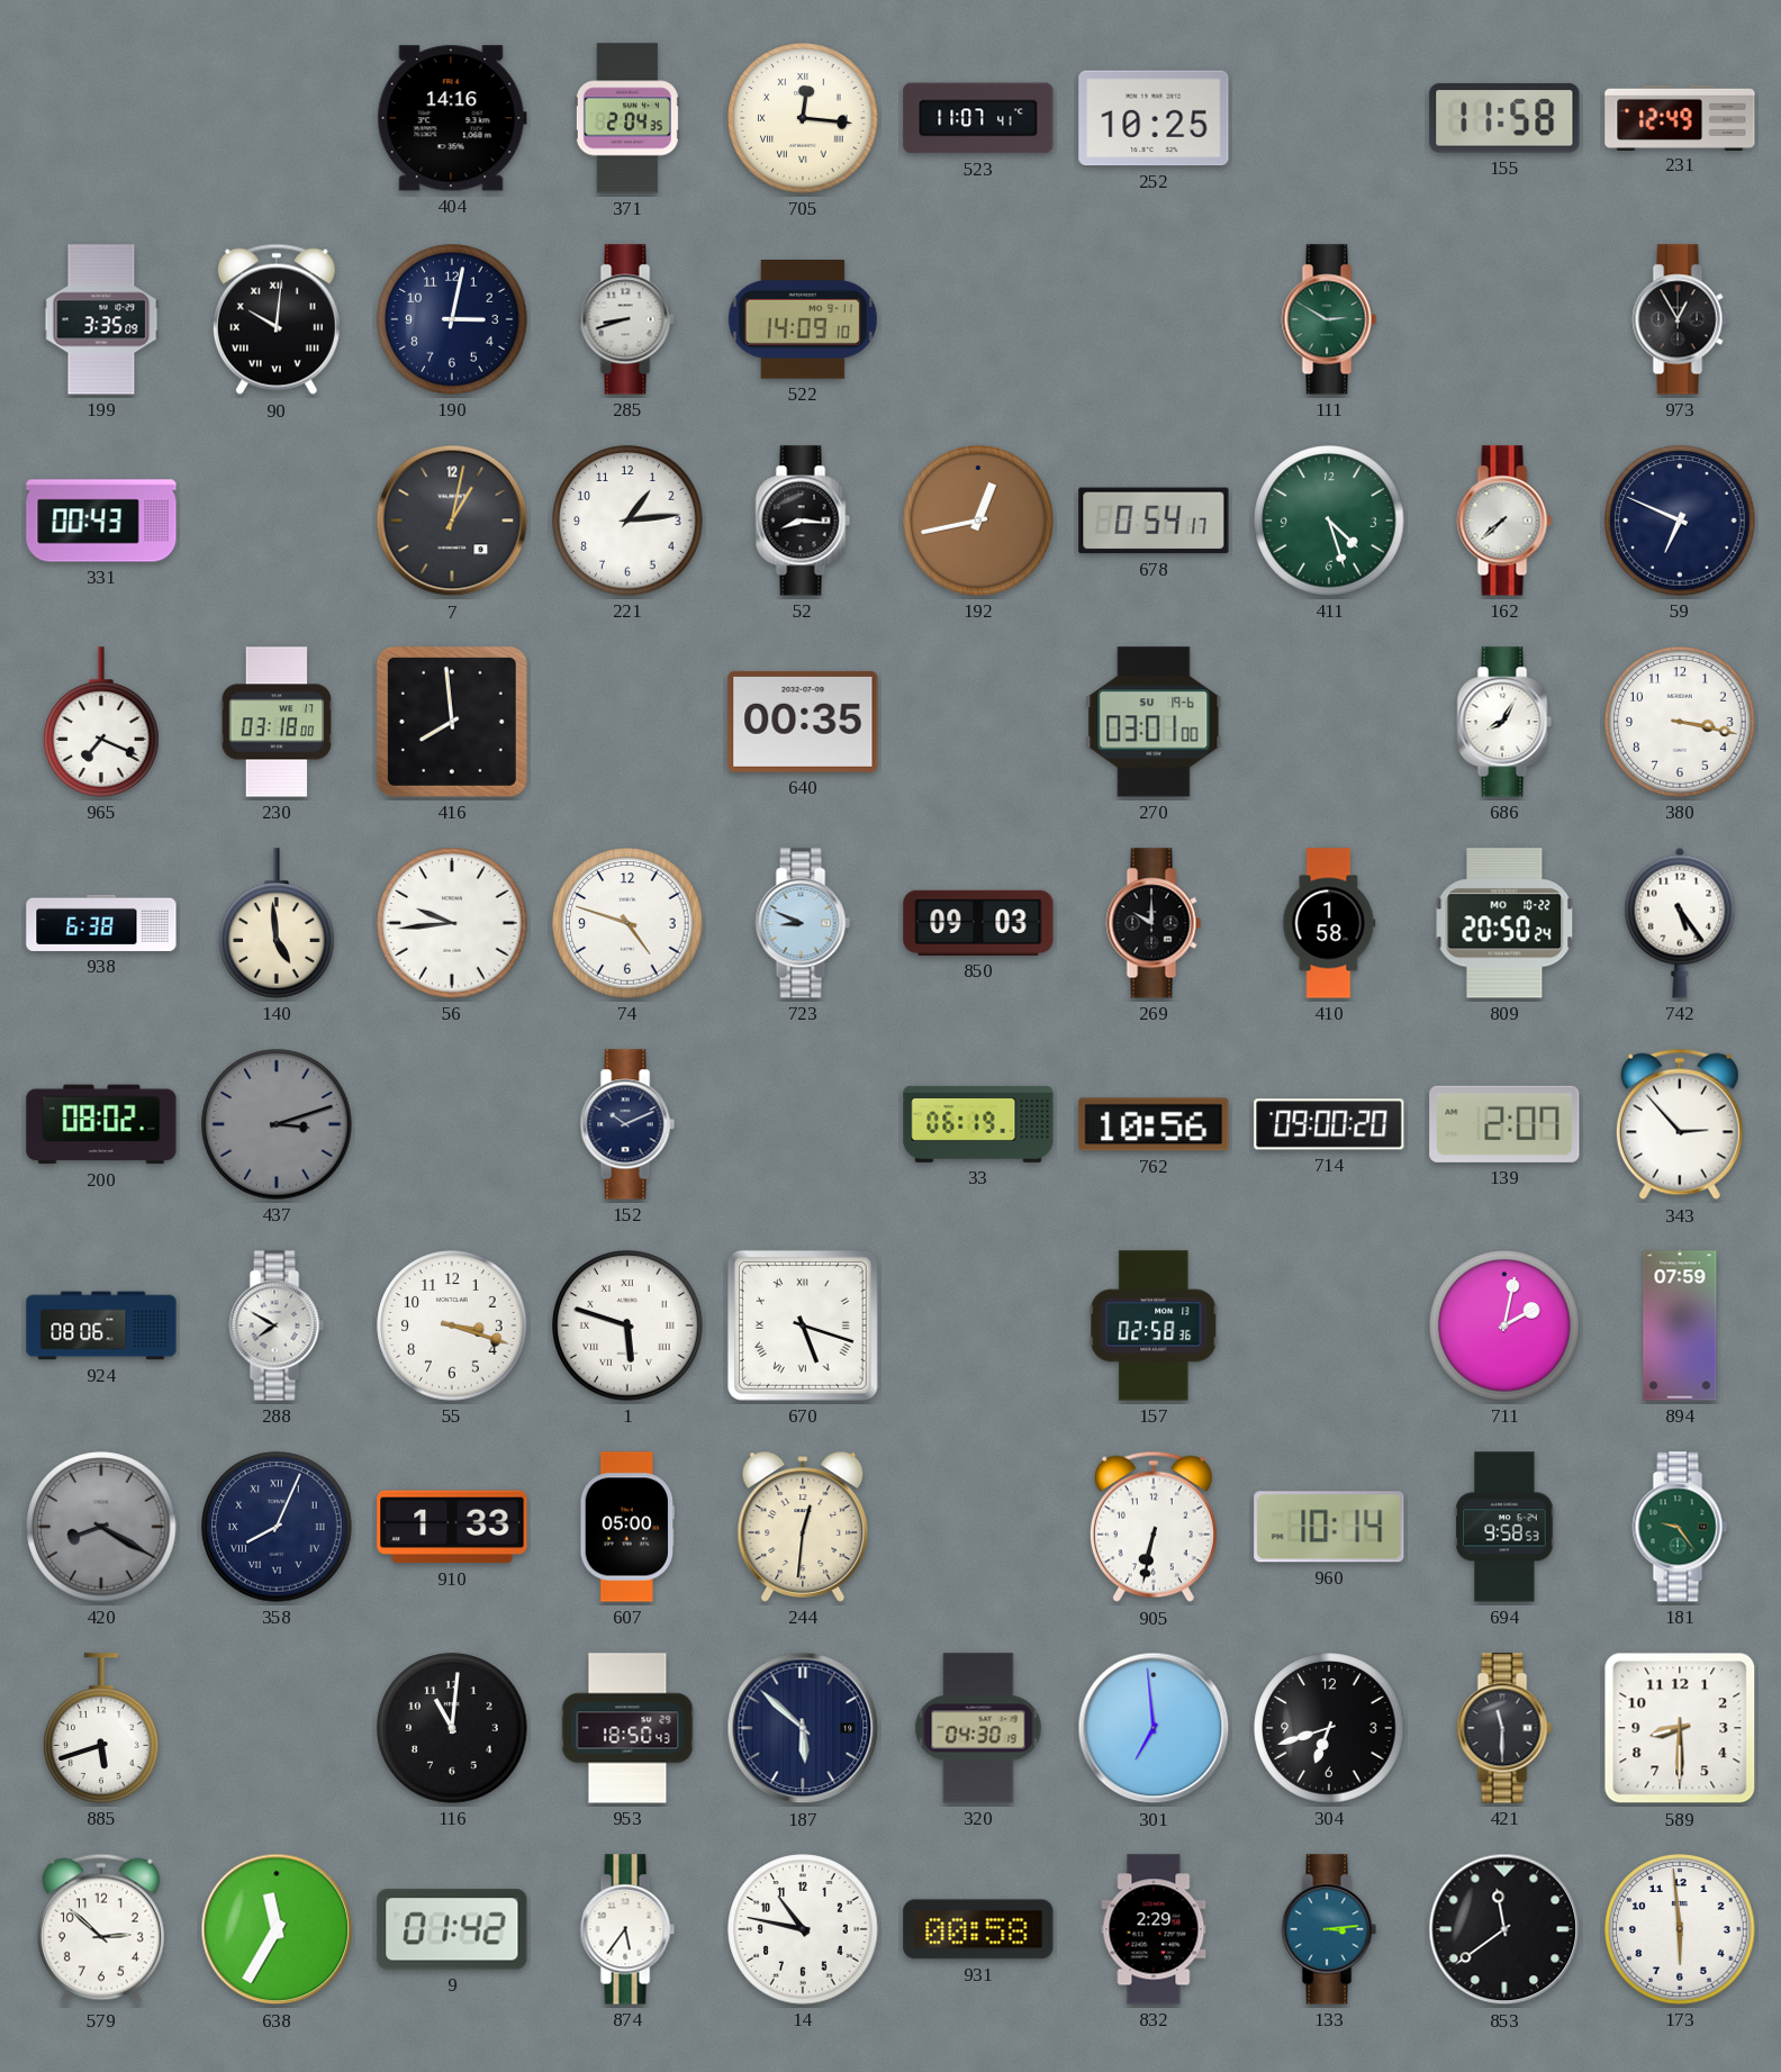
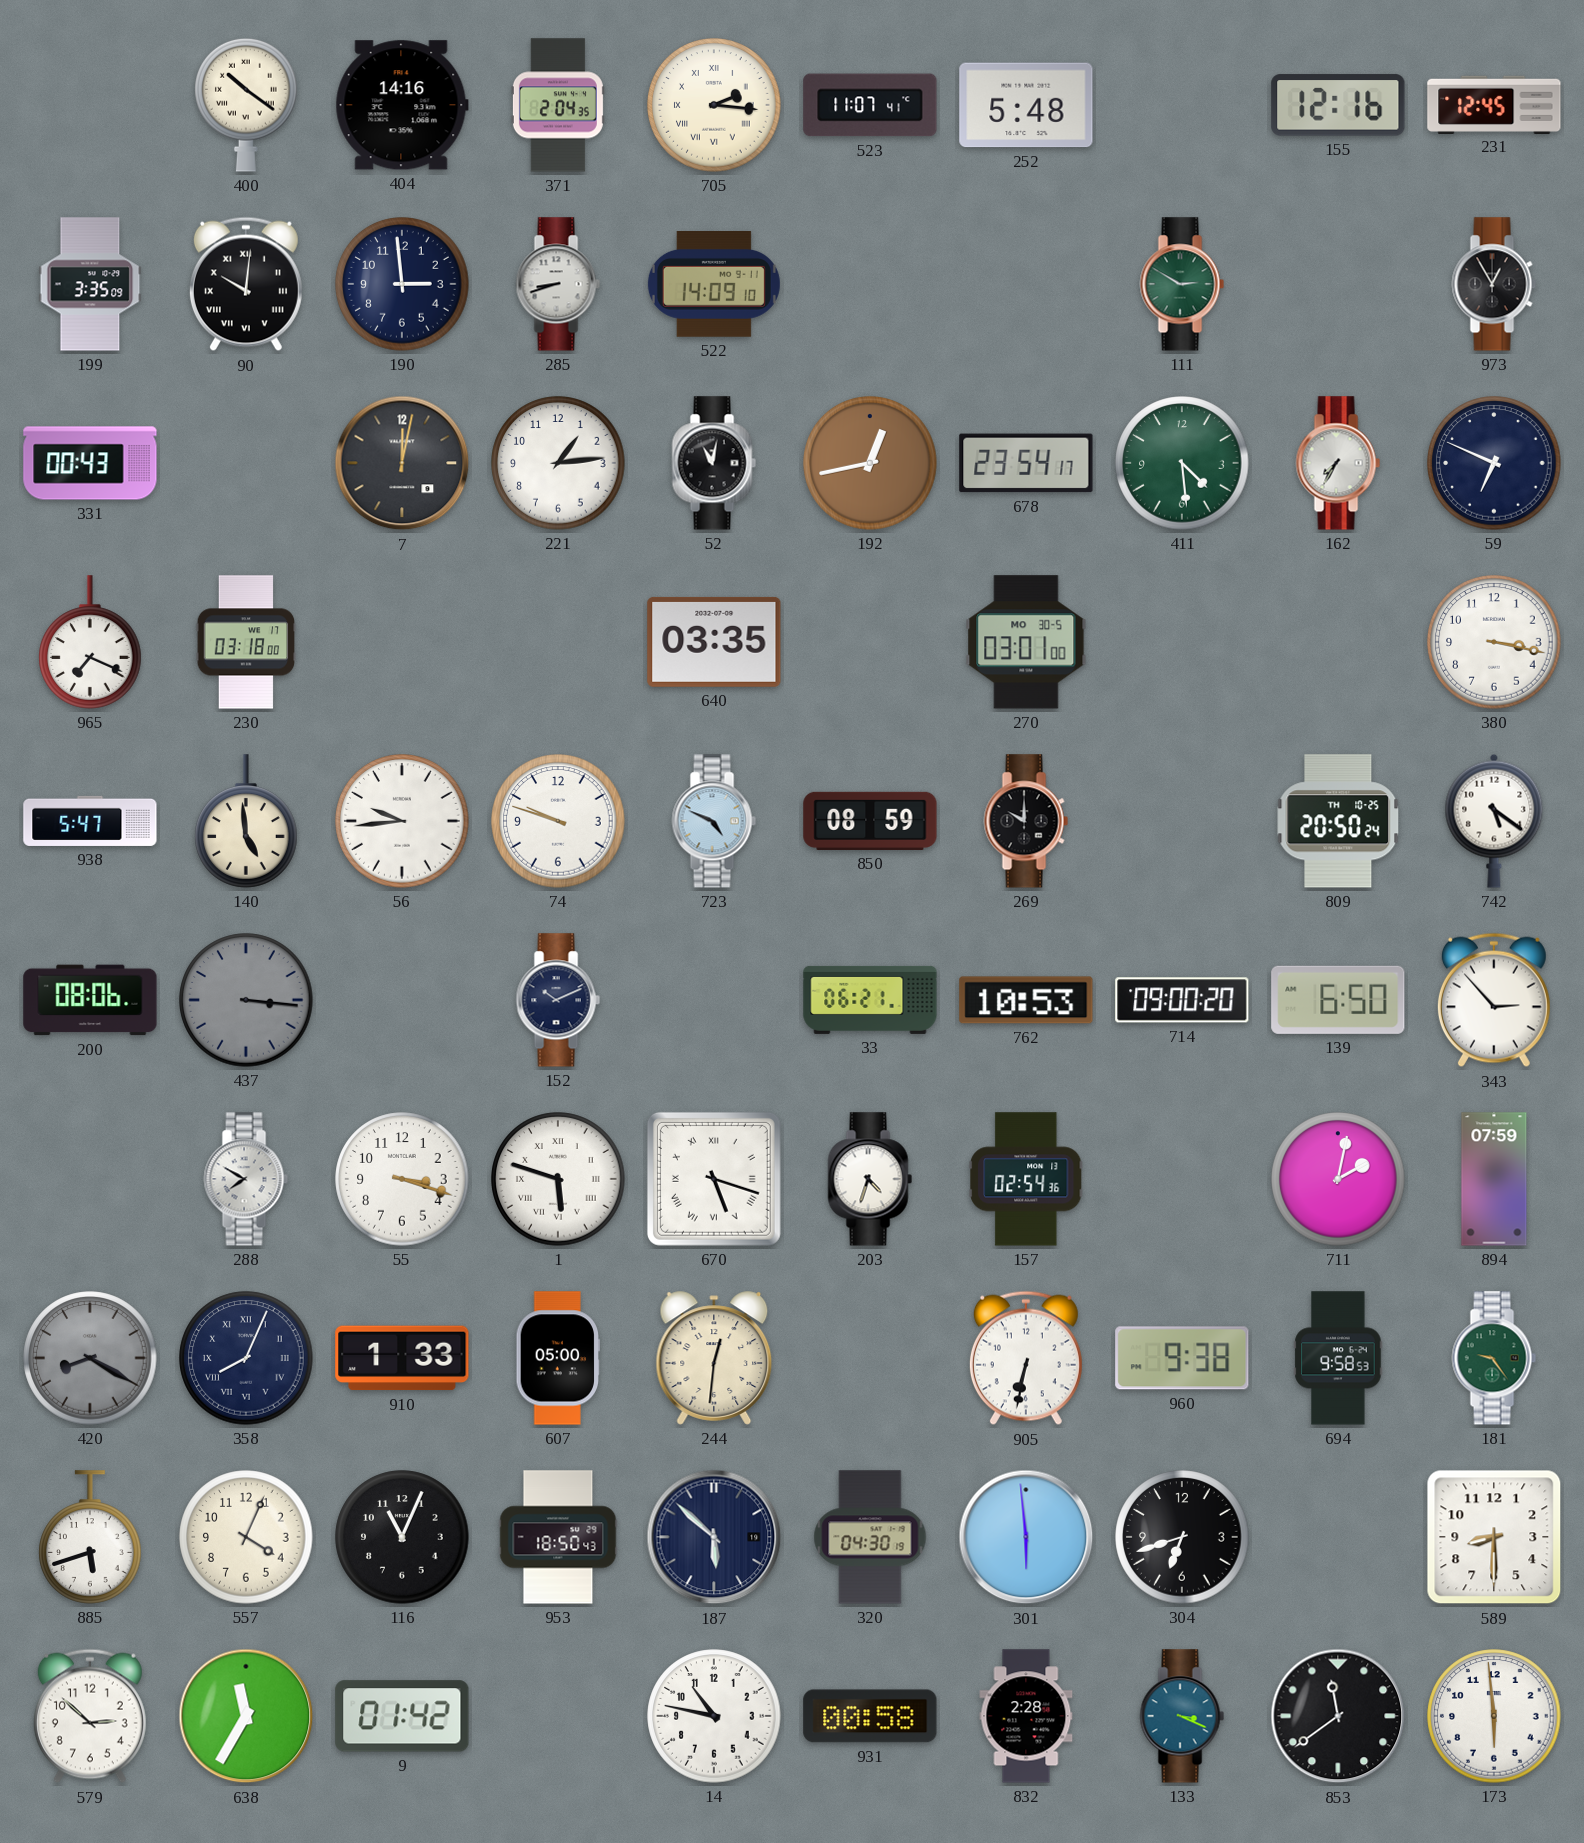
400: none -> 10:21 (246, 105)
705: 12:16 -> 2:16 (714, 105)
252: 10:25 -> 5:48 (1026, 105)
155: 11:58 -> 12:16 (1338, 105)
231: 12:49 -> 12:45 (1494, 104)
190: 3:02 -> 2:59 (402, 284)
7: 1:02 -> 12:02 (402, 463)
52: 8:16 -> 11:02 (714, 463)
678: 0:54 -> 23:54 (1026, 463)
411: 4:27 -> 4:29 (1182, 463)
162: 7:38 -> 7:35 (1338, 463)
416: 7:59 -> none (452, 722)
640: 00:35 -> 03:35 (714, 642)
270 date: SU 19-6 -> MO 30-5 (1026, 642)
686: 8:05 -> none (1504, 722)
938: 6:38 -> 5:47 (90, 821)
74: 4:48 -> 9:48 (558, 821)
723: 8:49 -> 4:49 (714, 821)
850: 09:03 -> 08:59 (870, 821)
410: 1:58 -> none (1329, 923)
809 date: MO 10-22 -> TH 10-25 (1338, 821)
742: 5:24 -> 5:21 (1494, 821)
200: 08:02 -> 08:06 (90, 1000)
437: 3:12 -> 3:16 (246, 1000)
33: 06:19 -> 06:21 (870, 1000)
762: 10:56 -> 10:53 (1026, 1000)
139: 2:07 -> 6:50 (1338, 1000)
924: 08:06 -> none (101, 1325)
203: none -> 4:33 (870, 1179)
157: 02:58 -> 02:54 (1026, 1179)
960: 10:14 -> 9:38 (1182, 1358)
557: none -> 4:04 (246, 1537)
116: 11:01 -> 11:04 (402, 1537)
301: 6:59 -> 5:59 (1026, 1537)
421: 11:30 -> none (1504, 1728)
874: 5:36 -> none (627, 1929)
832: 2:29 -> 2:28 (1026, 1716)
133: 3:14 -> 3:19 (1182, 1716)
